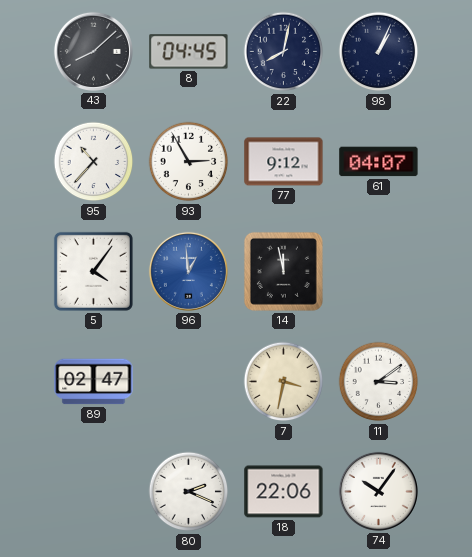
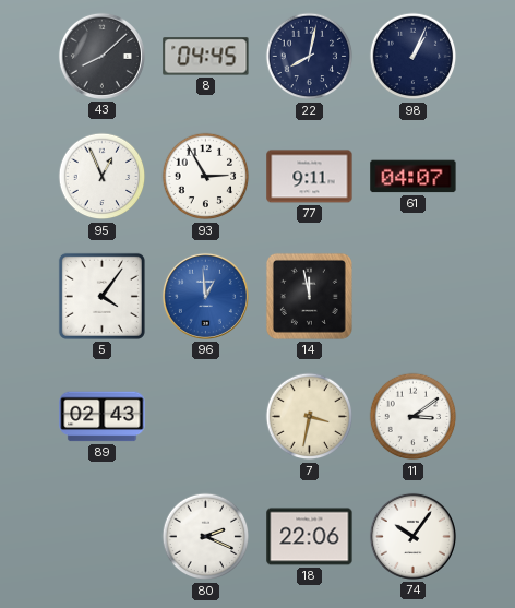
95: 10:37 -> 12:56 (103, 177)
77: 9:12 -> 9:11 (310, 177)
89: 02:47 -> 02:43 (103, 417)
